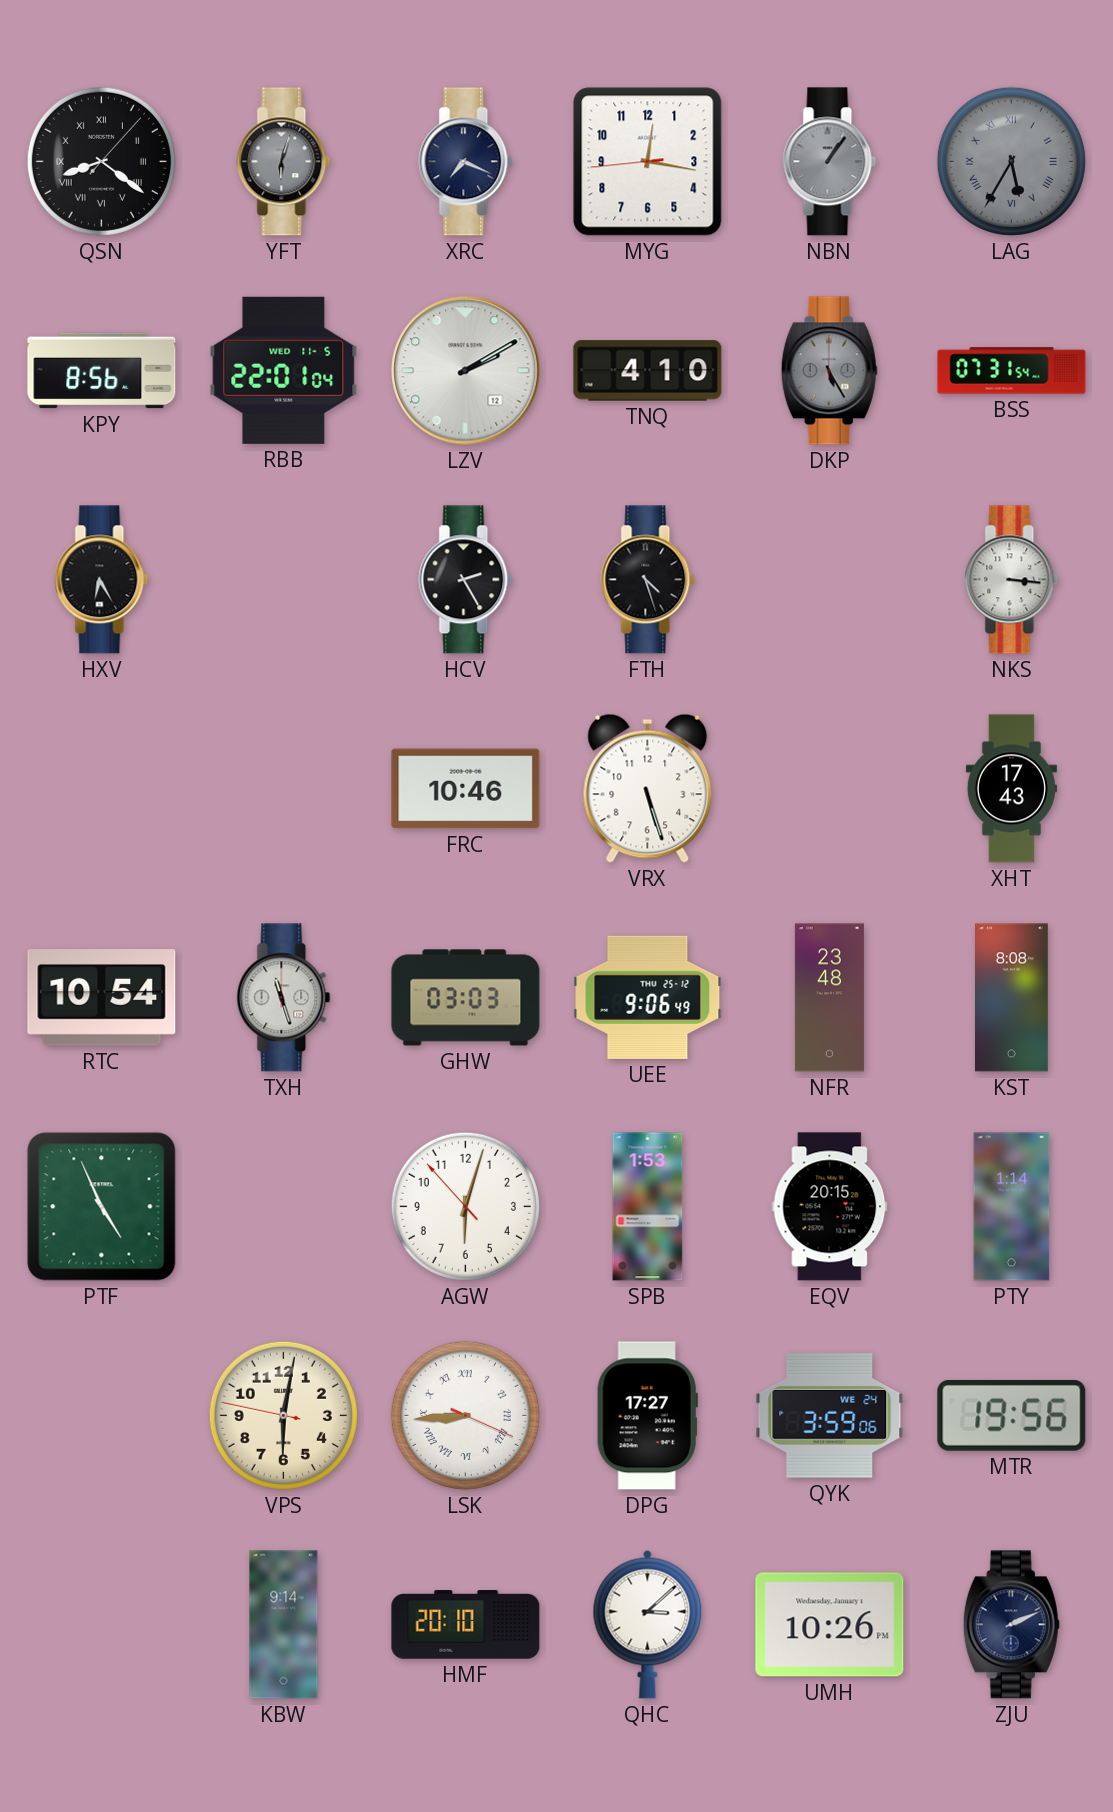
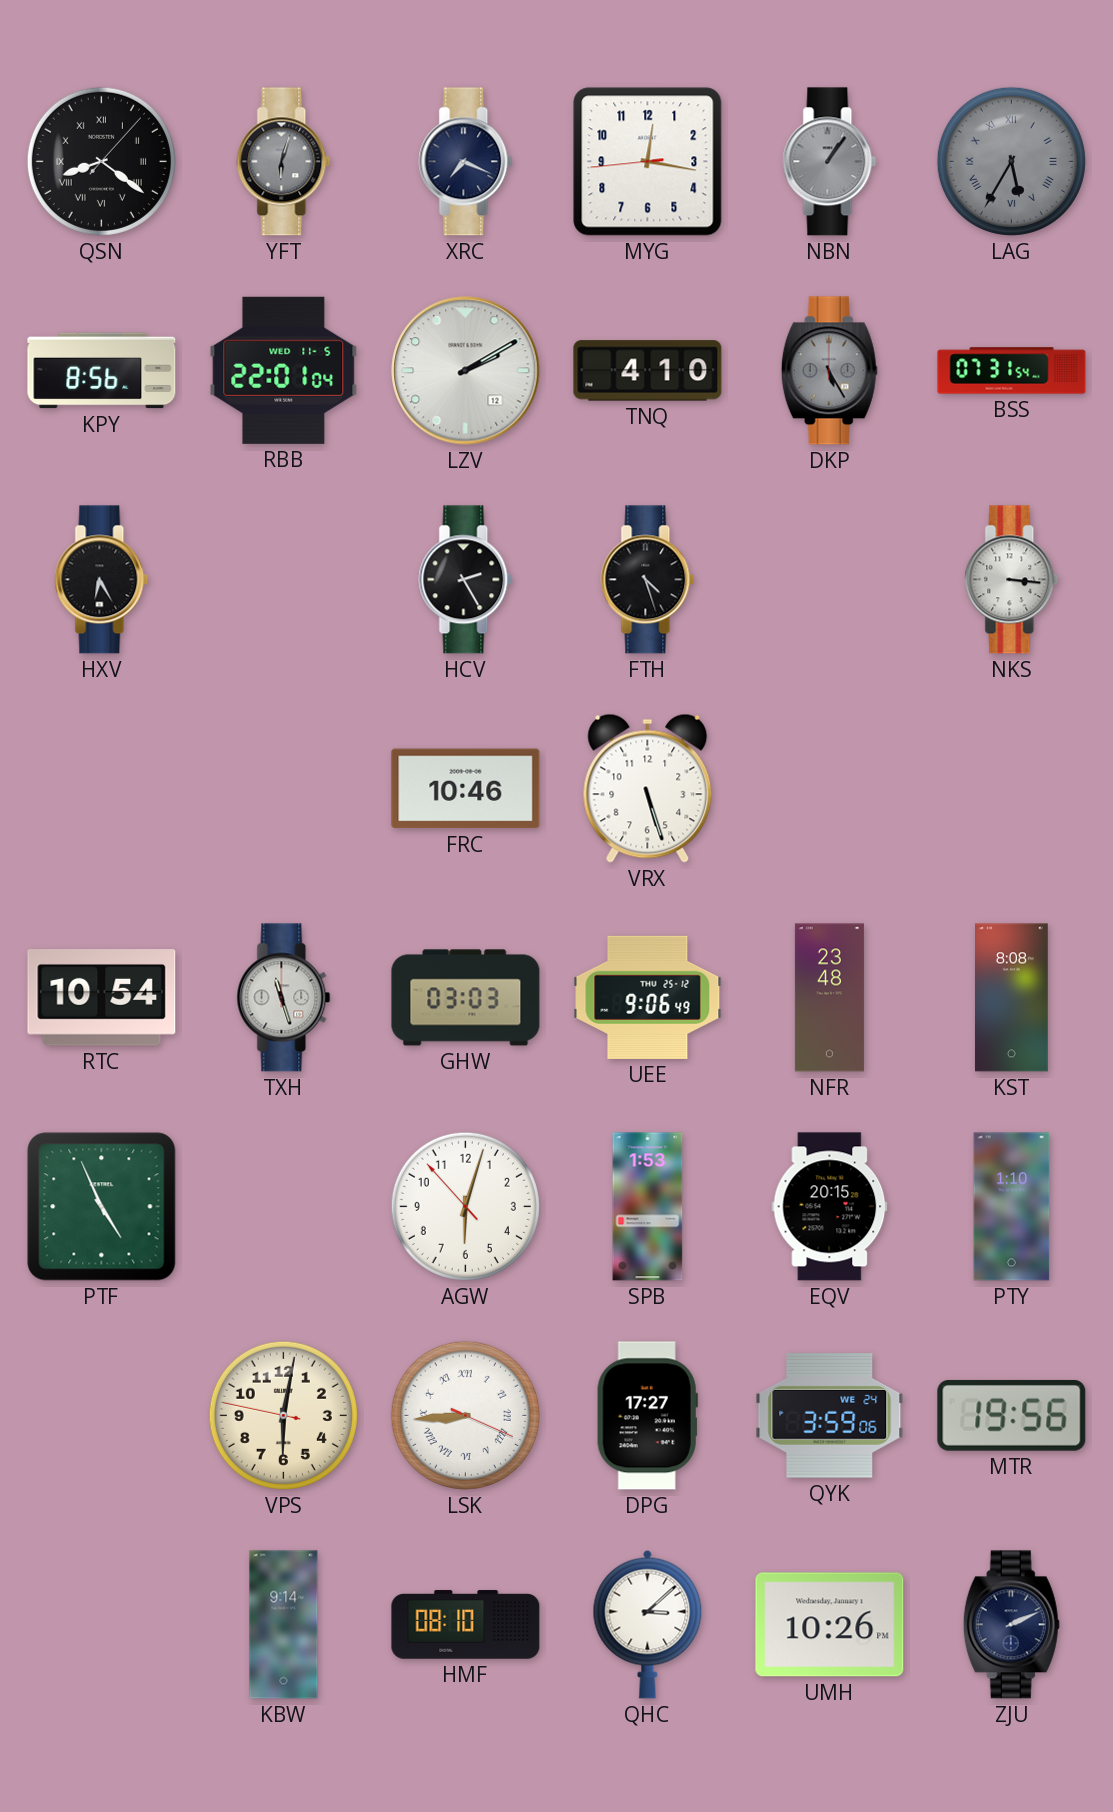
XHT: 17:43 -> none (1011, 789)
PTY: 1:14 -> 1:10 (1012, 1207)
HMF: 20:10 -> 08:10 (466, 1625)
